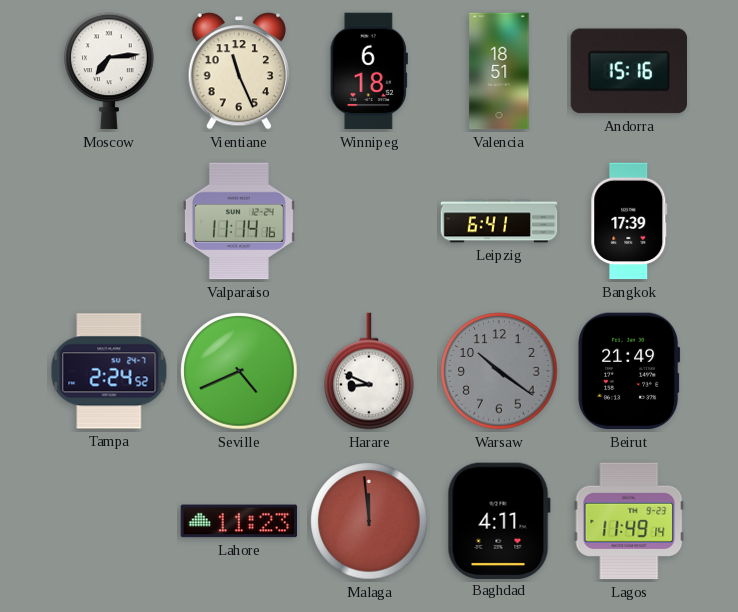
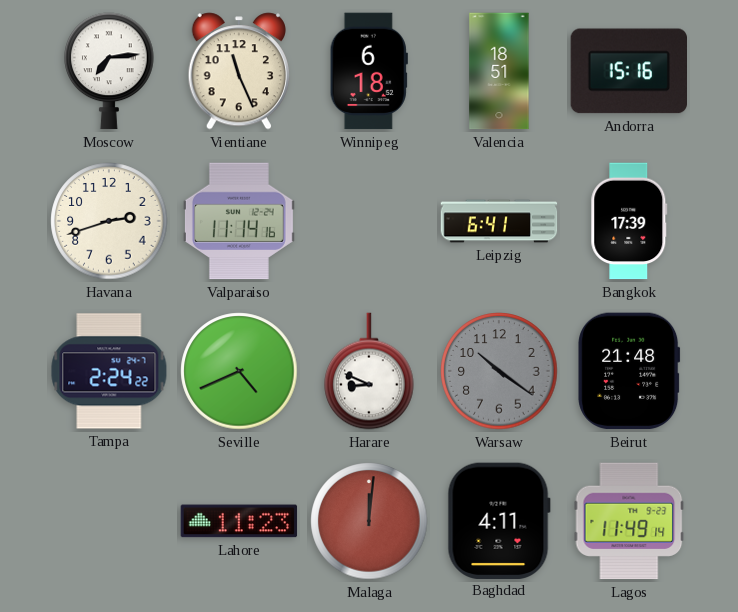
Havana: none -> 2:42 (109, 221)
Tampa: 2:24:52 -> 2:24:22 (109, 371)
Beirut: 21:49 -> 21:48 (629, 371)
Malaga: 11:59 -> 12:01 (369, 521)
